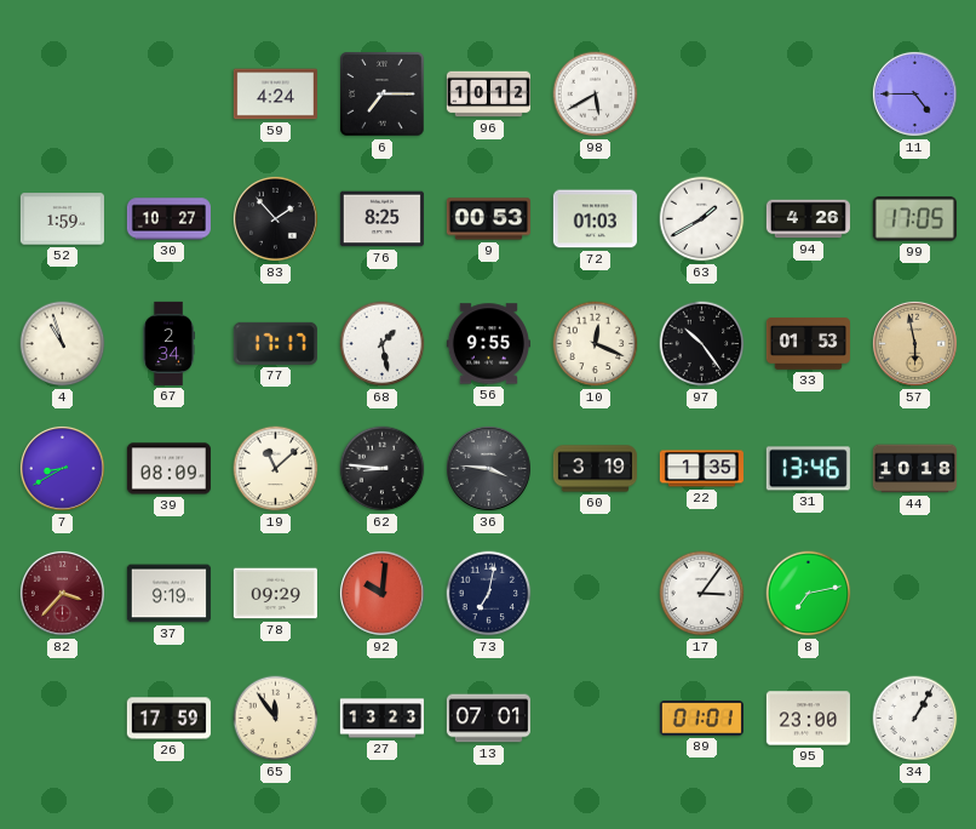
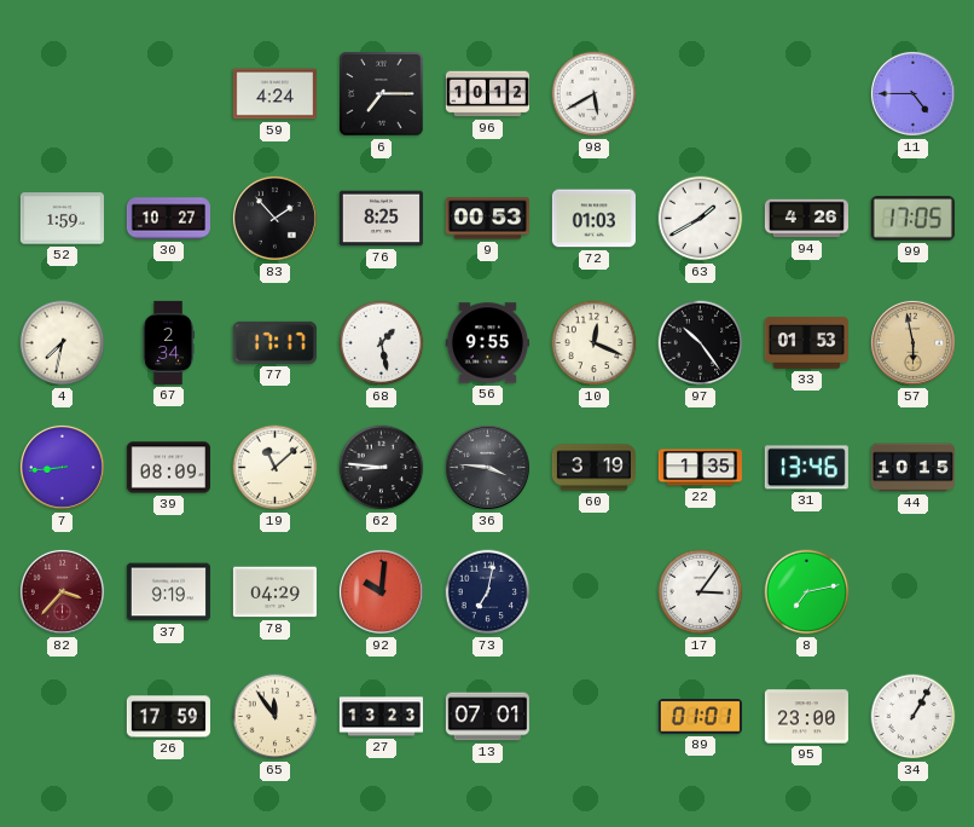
4: 10:57 -> 7:32 (63, 343)
7: 8:40 -> 8:44 (62, 467)
44: 10:18 -> 10:15 (912, 468)
78: 09:29 -> 04:29 (274, 592)
